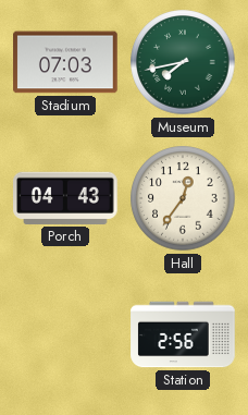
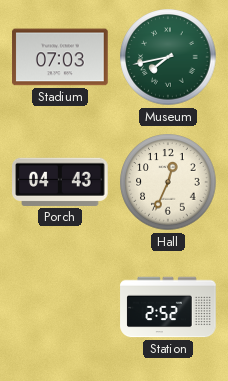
Hall: 12:36 -> 12:34 (168, 182)
Station: 2:56 -> 2:52 (168, 307)
